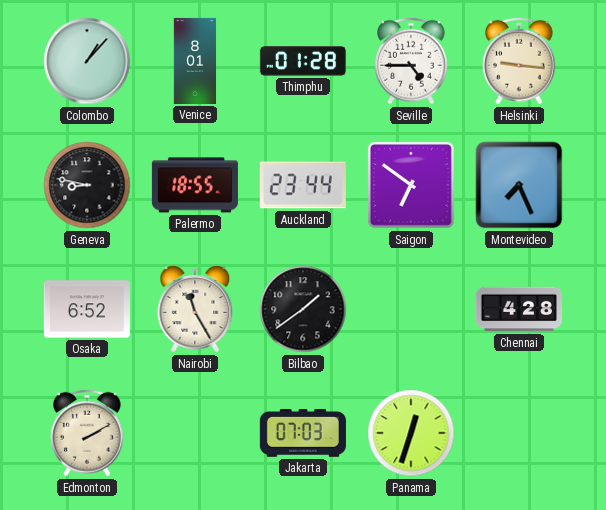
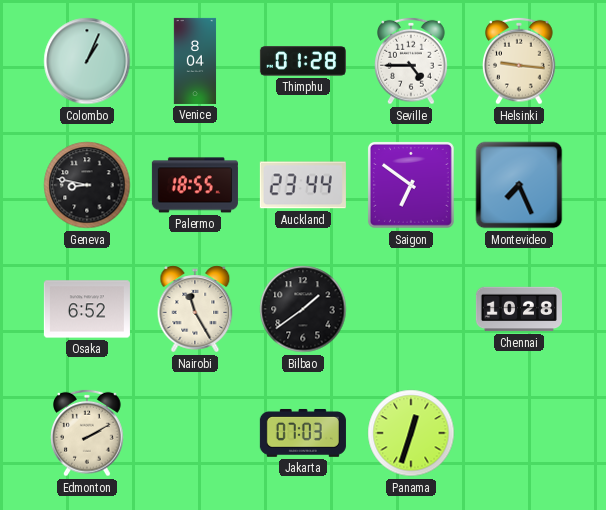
Colombo: 1:07 -> 1:04 (87, 61)
Venice: 8:01 -> 8:04 (195, 61)
Chennai: 4:28 -> 10:28 (519, 309)
